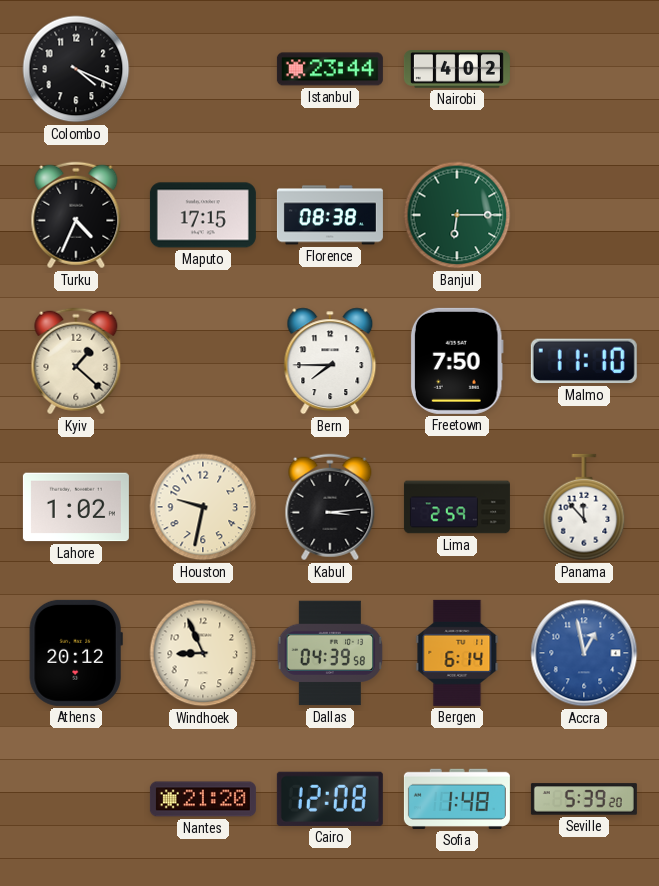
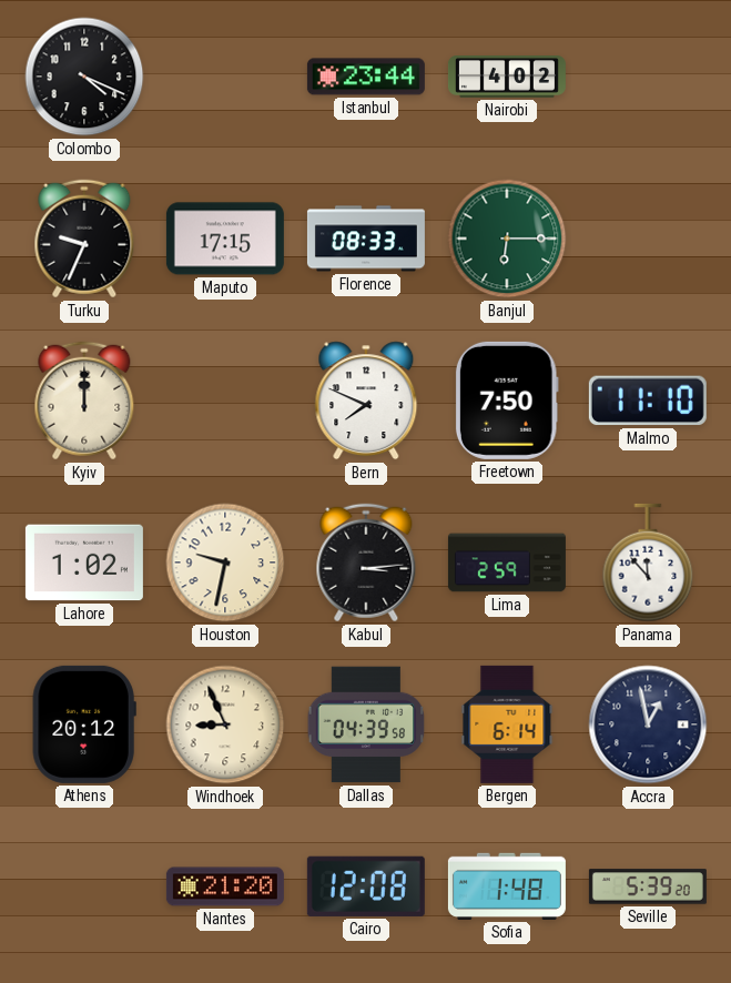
Turku: 4:34 -> 9:34 (84, 239)
Florence: 08:38 -> 08:33 (366, 239)
Kyiv: 1:22 -> 12:00 (84, 401)
Bern: 7:45 -> 7:49 (366, 401)
Accra dial: blue -> navy (648, 724)
